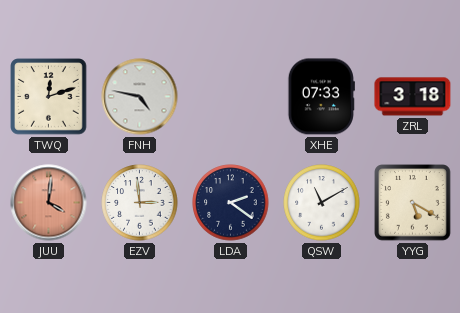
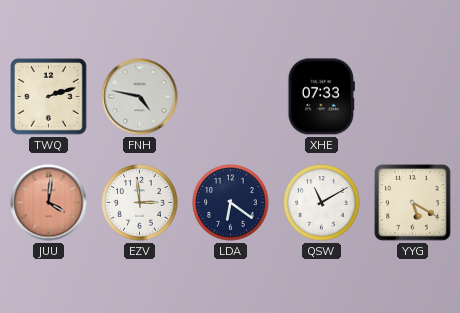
TWQ: 12:12 -> 2:12 (49, 97)
ZRL: 3:18 -> none (413, 97)
LDA: 2:21 -> 6:21 (231, 203)
